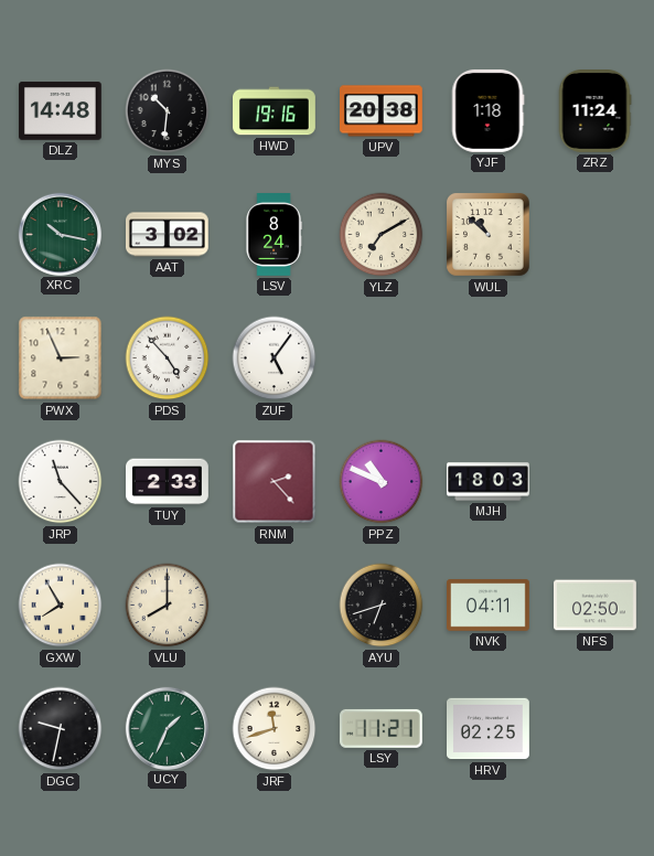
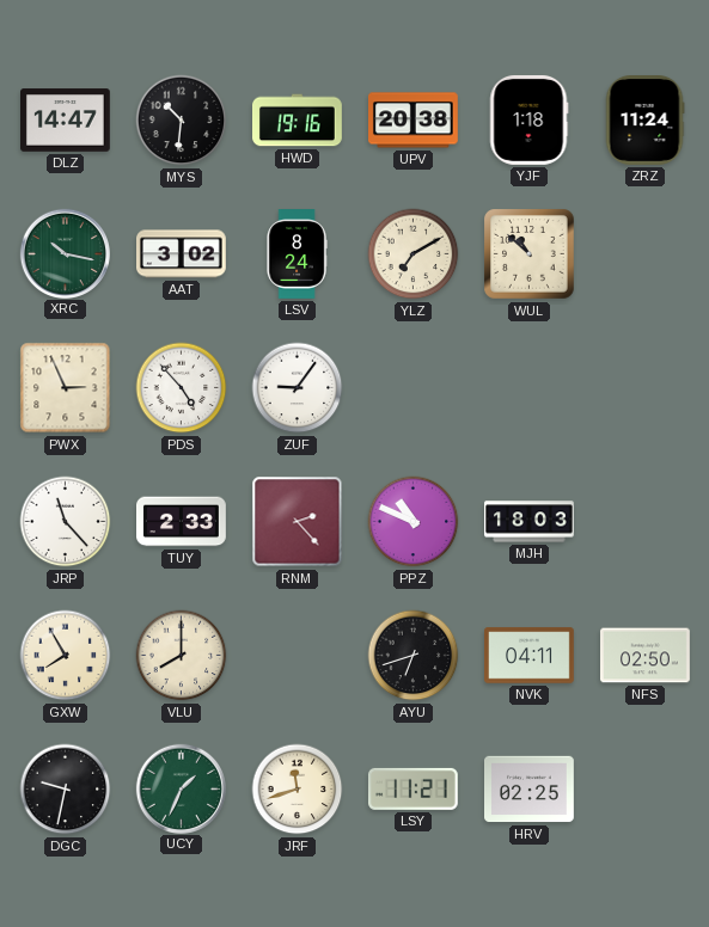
DLZ: 14:48 -> 14:47 (66, 121)
ZUF: 5:06 -> 9:06 (298, 388)
